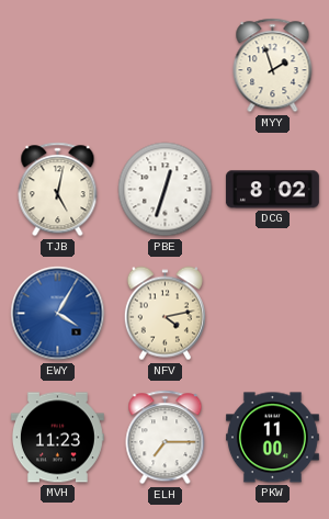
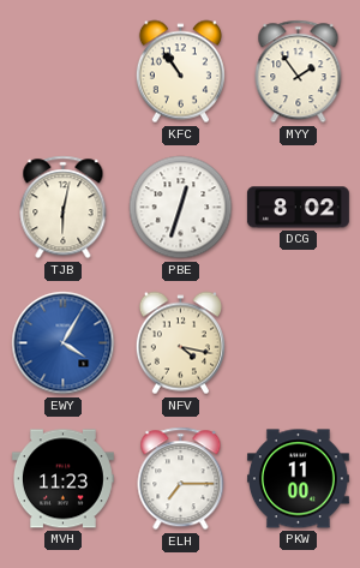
KFC: none -> 10:54 (180, 72)
MYY: 1:57 -> 1:54 (299, 72)
TJB: 5:02 -> 6:02 (64, 208)
NFV: 4:13 -> 4:17 (180, 343)
